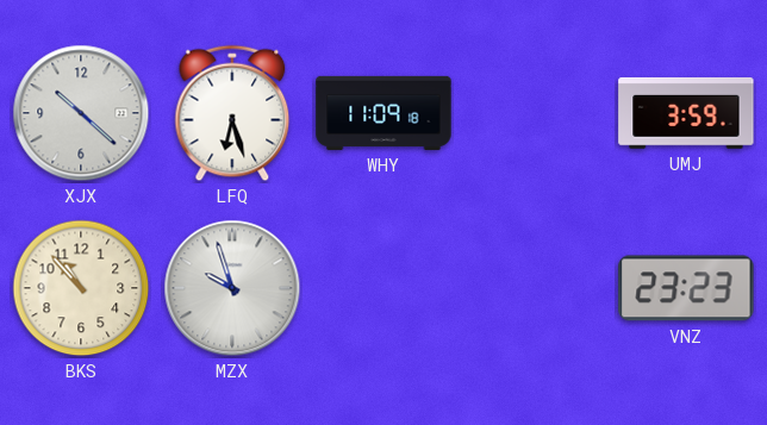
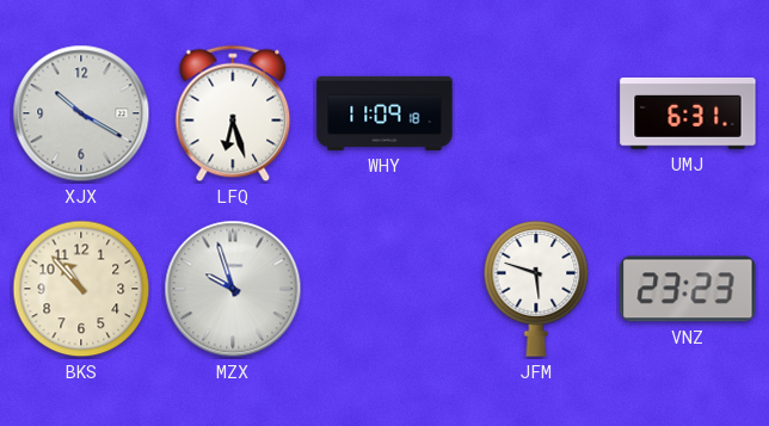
XJX: 10:22 -> 10:20 (81, 113)
UMJ: 3:59 -> 6:31 (688, 113)
JFM: none -> 5:48 (536, 289)
